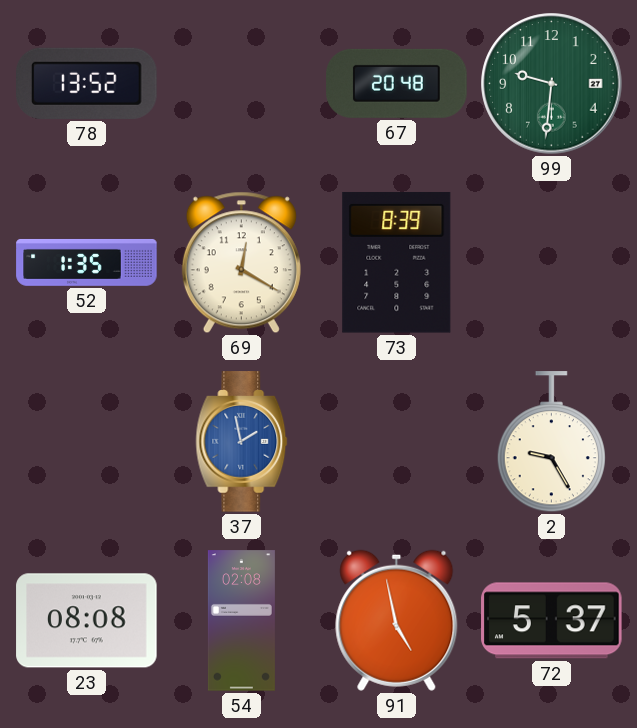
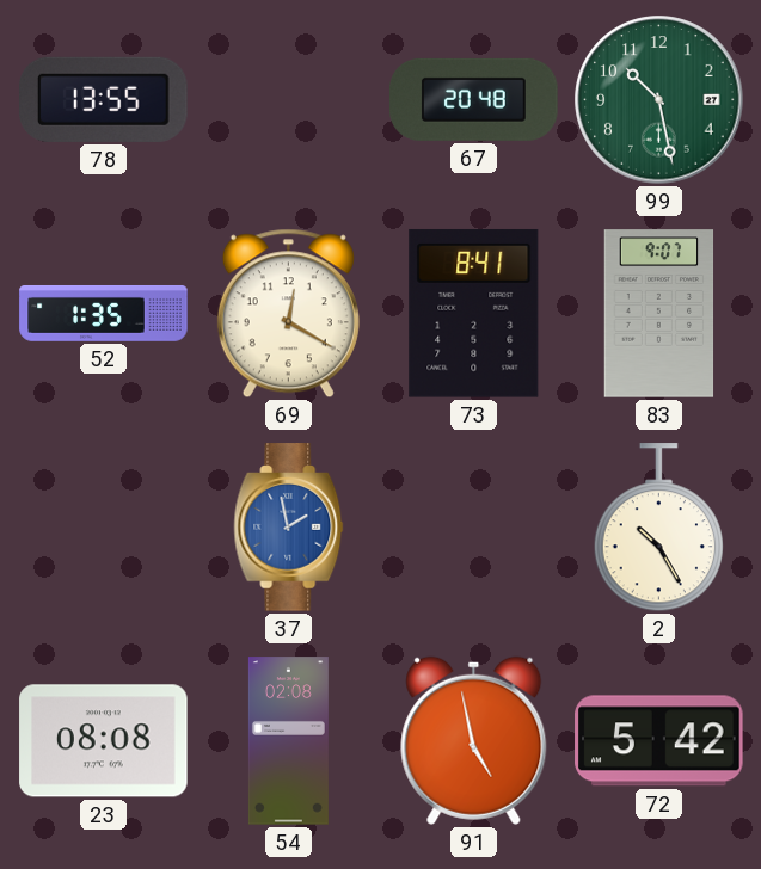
78: 13:52 -> 13:55 (104, 99)
99: 9:31 -> 10:28 (659, 100)
73: 8:39 -> 8:41 (474, 314)
83: none -> 9:07 (659, 314)
2: 9:25 -> 10:25 (658, 528)
72: 5:37 -> 5:42 (659, 741)
